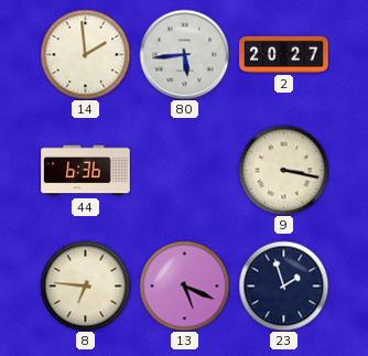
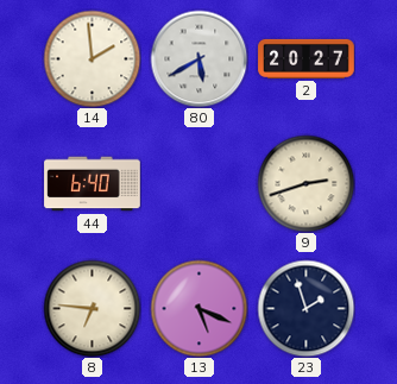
80: 5:44 -> 5:40 (198, 58)
44: 6:36 -> 6:40 (93, 184)
9: 3:17 -> 2:42 (305, 183)
